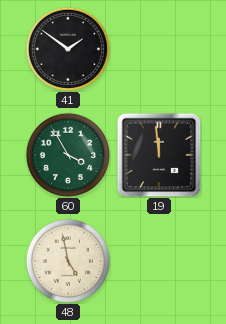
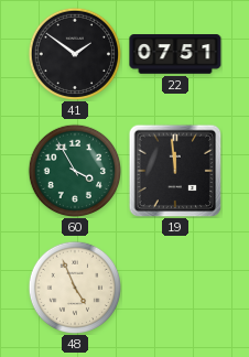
22: none -> 07:51 (175, 54)
48: 4:58 -> 4:56 (74, 286)
